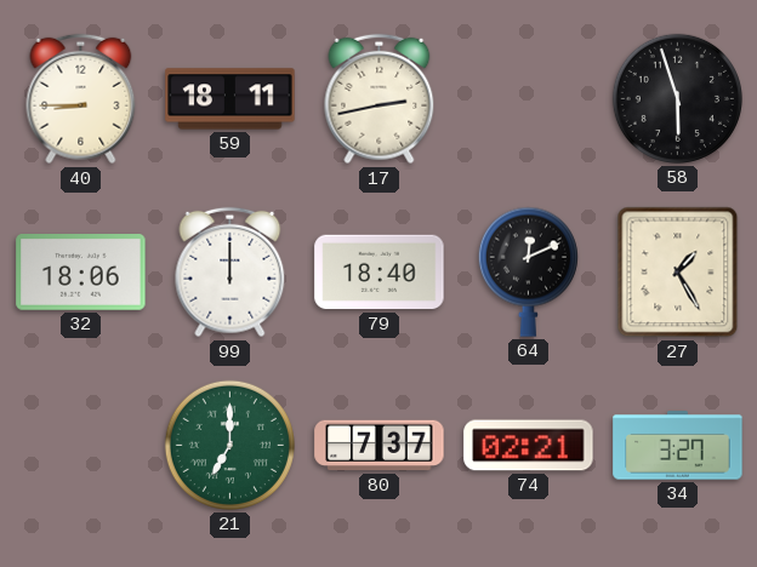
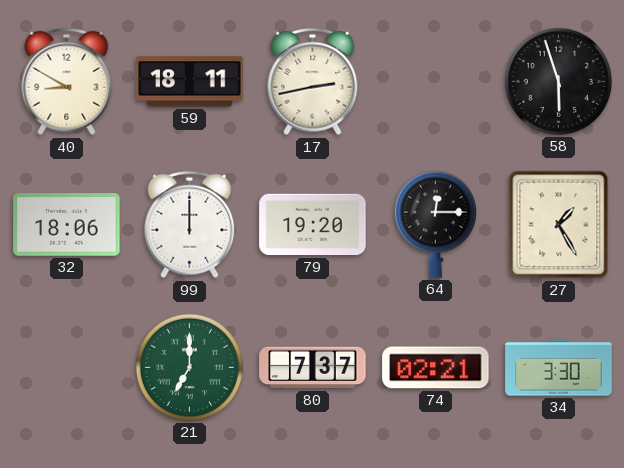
40: 8:45 -> 8:50 (67, 82)
79: 18:40 -> 19:20 (313, 225)
64: 12:11 -> 12:15 (435, 224)
34: 3:27 -> 3:30 (559, 368)
